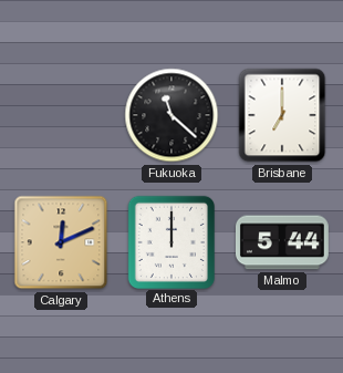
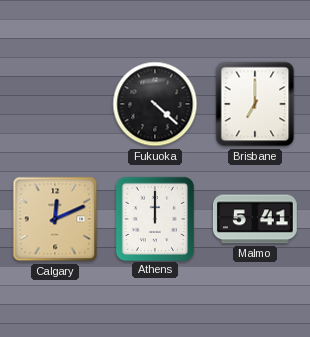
Fukuoka: 11:22 -> 4:22 (155, 104)
Malmo: 5:44 -> 5:41 (255, 219)
